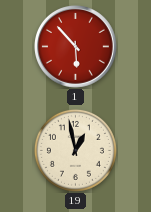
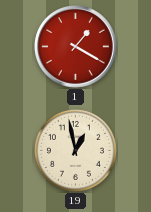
1: 5:53 -> 1:20 (76, 47)
